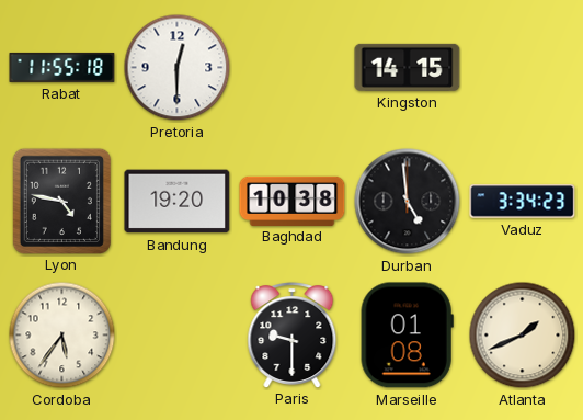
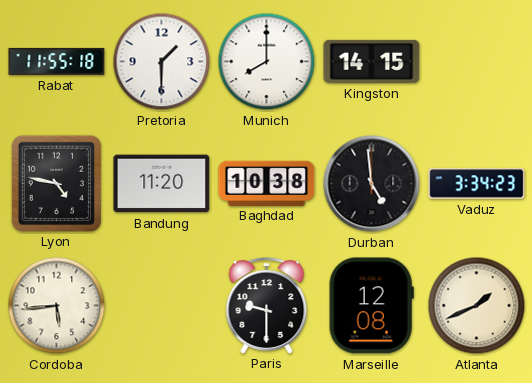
Pretoria: 12:30 -> 1:30 (162, 62)
Munich: none -> 8:00 (267, 62)
Bandung: 19:20 -> 11:20 (162, 184)
Cordoba: 5:36 -> 5:44 (57, 306)
Marseille: 01:08 -> 12:08 (371, 306)
